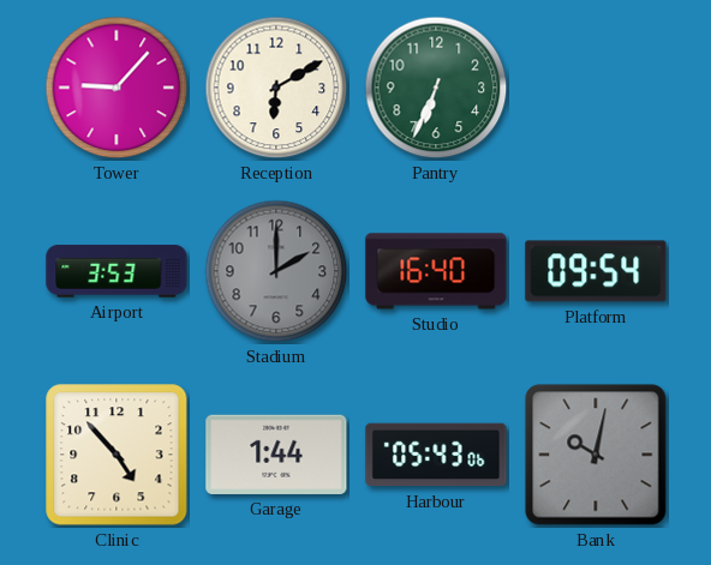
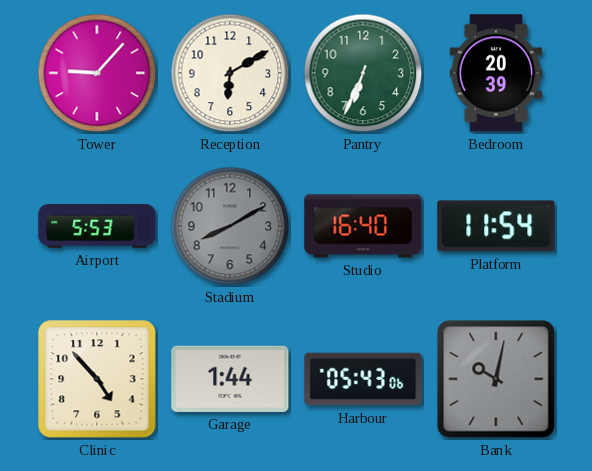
Bedroom: none -> 20:39 (496, 73)
Airport: 3:53 -> 5:53 (97, 226)
Stadium: 2:00 -> 8:10 (230, 226)
Platform: 09:54 -> 11:54 (496, 226)
